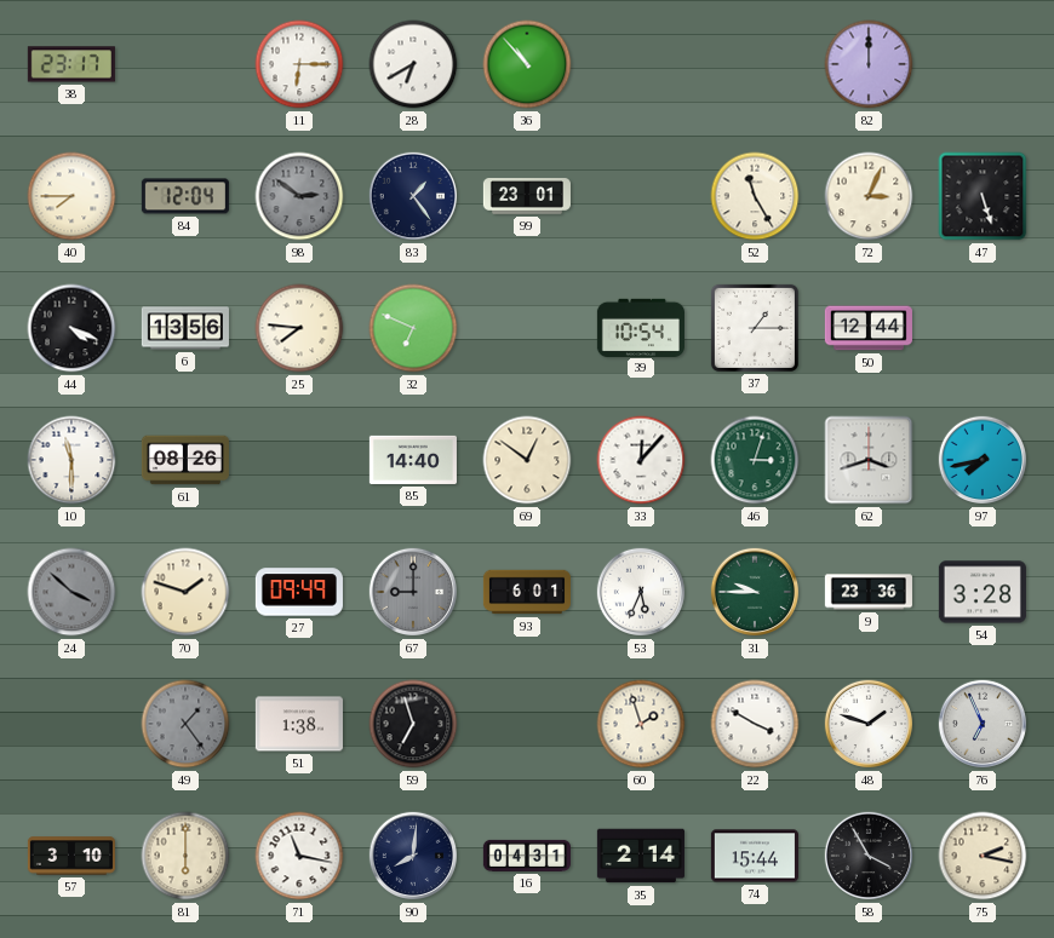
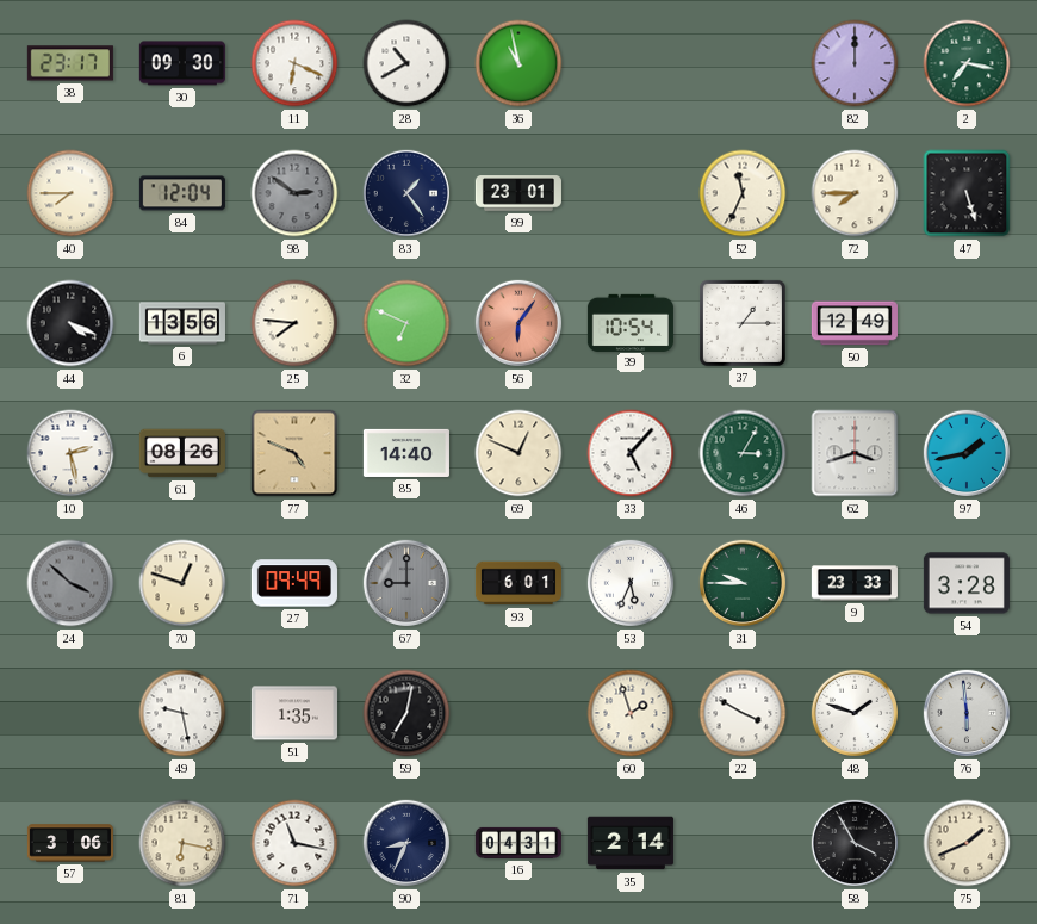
30: none -> 09:30 (182, 63)
11: 6:15 -> 6:19 (294, 63)
28: 6:40 -> 10:40 (406, 63)
36: 10:53 -> 10:58 (518, 63)
2: none -> 7:17 (967, 63)
52: 11:25 -> 11:34 (743, 193)
72: 3:04 -> 7:45 (855, 193)
56: none -> 6:06 (518, 323)
50: 12:44 -> 12:49 (855, 323)
10: 11:30 -> 2:28 (70, 453)
77: none -> 4:49 (294, 453)
69: 12:51 -> 12:49 (518, 453)
33: 12:07 -> 5:07 (631, 453)
46: 3:03 -> 3:05 (743, 453)
97: 7:43 -> 1:43 (967, 453)
70: 1:48 -> 12:48 (182, 583)
9: 23:36 -> 23:33 (855, 583)
49: 1:24 -> 9:28 (182, 713)
49 dial: grey -> white (182, 713)
51: 1:38 -> 1:35 (294, 713)
59: 6:57 -> 7:02 (406, 713)
76: 6:56 -> 5:59 (967, 713)
57: 3:10 -> 3:06 (70, 843)
81: 6:00 -> 6:17 (182, 843)
90: 8:01 -> 8:34 (406, 843)
74: 15:44 -> none (755, 856)
75: 2:17 -> 1:41 (967, 843)
